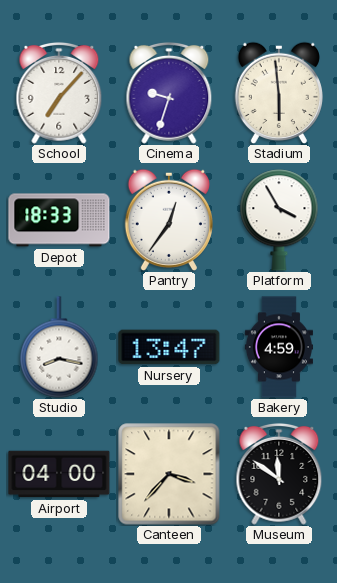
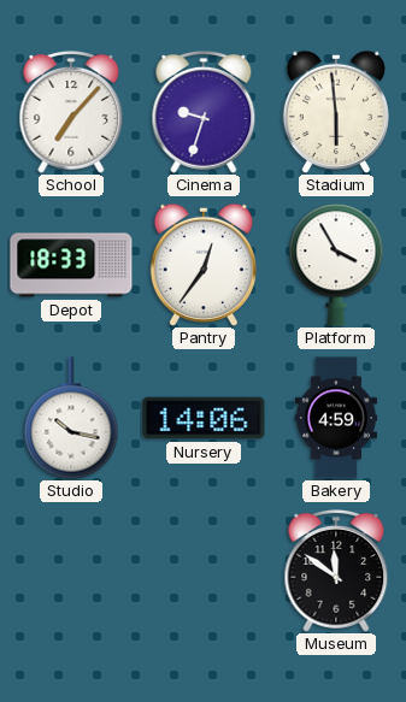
Studio: 8:17 -> 10:17 (71, 418)
Nursery: 13:47 -> 14:06 (204, 418)
Airport: 04:00 -> none (59, 474)
Canteen: 3:37 -> none (169, 474)
